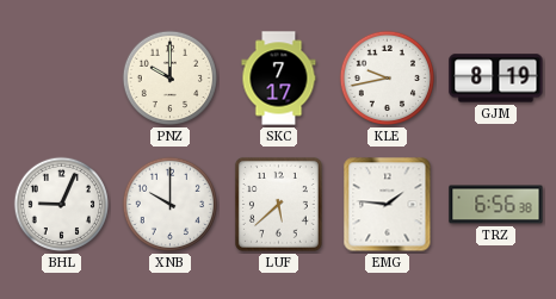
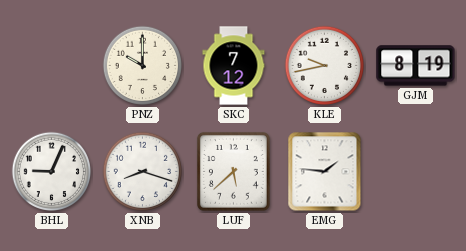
SKC: 7:17 -> 7:12 (234, 66)
XNB: 10:00 -> 8:18 (143, 172)
TRZ: 6:56 -> none (496, 205)
